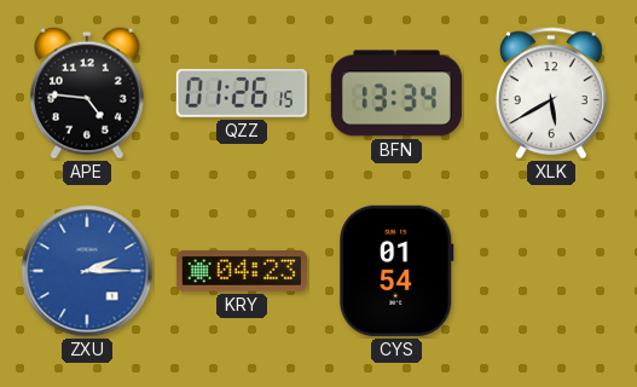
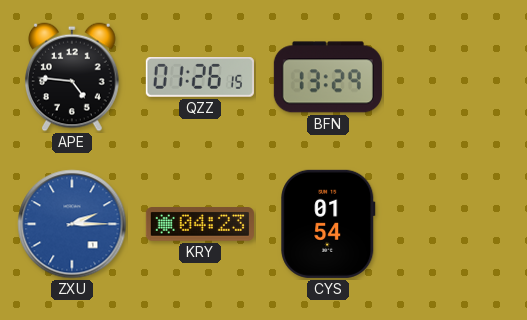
BFN: 13:34 -> 13:29 (328, 77)
XLK: 5:40 -> none (551, 93)
